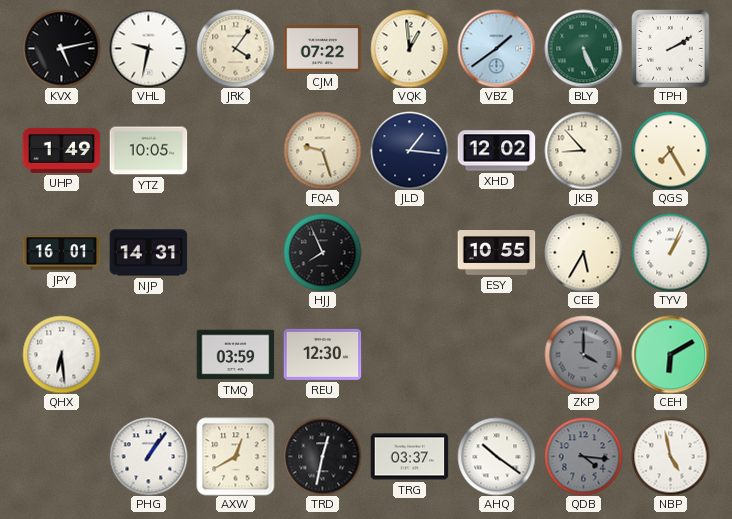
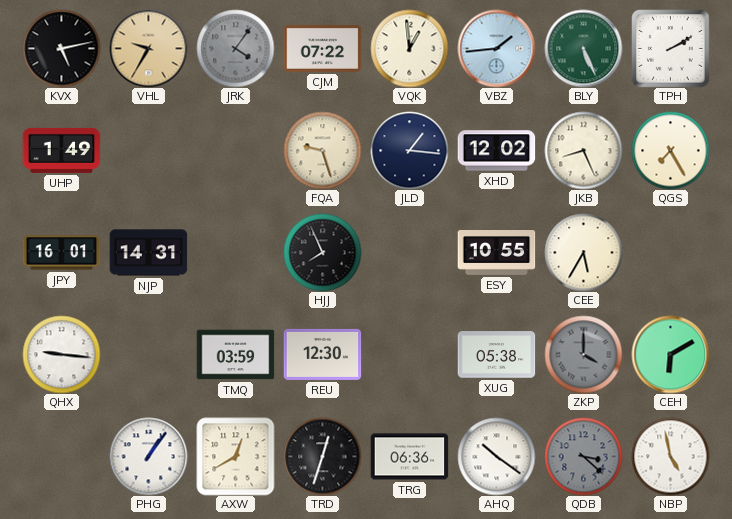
VHL: 9:32 -> 9:35 (148, 48)
VHL dial: white -> champagne (148, 48)
JRK dial: cream -> grey (235, 48)
VBZ: 1:39 -> 1:44 (496, 48)
YTZ: 10:05 -> none (148, 151)
JKB: 8:53 -> 8:26 (583, 150)
TYV: 1:04 -> none (670, 252)
QHX: 6:29 -> 9:16 (61, 354)
XUG: none -> 05:38 (496, 355)
TRD: 12:32 -> 12:33 (322, 456)
TRG: 03:37 -> 06:36 (409, 457)
QDB: 4:16 -> 3:22 (583, 456)
